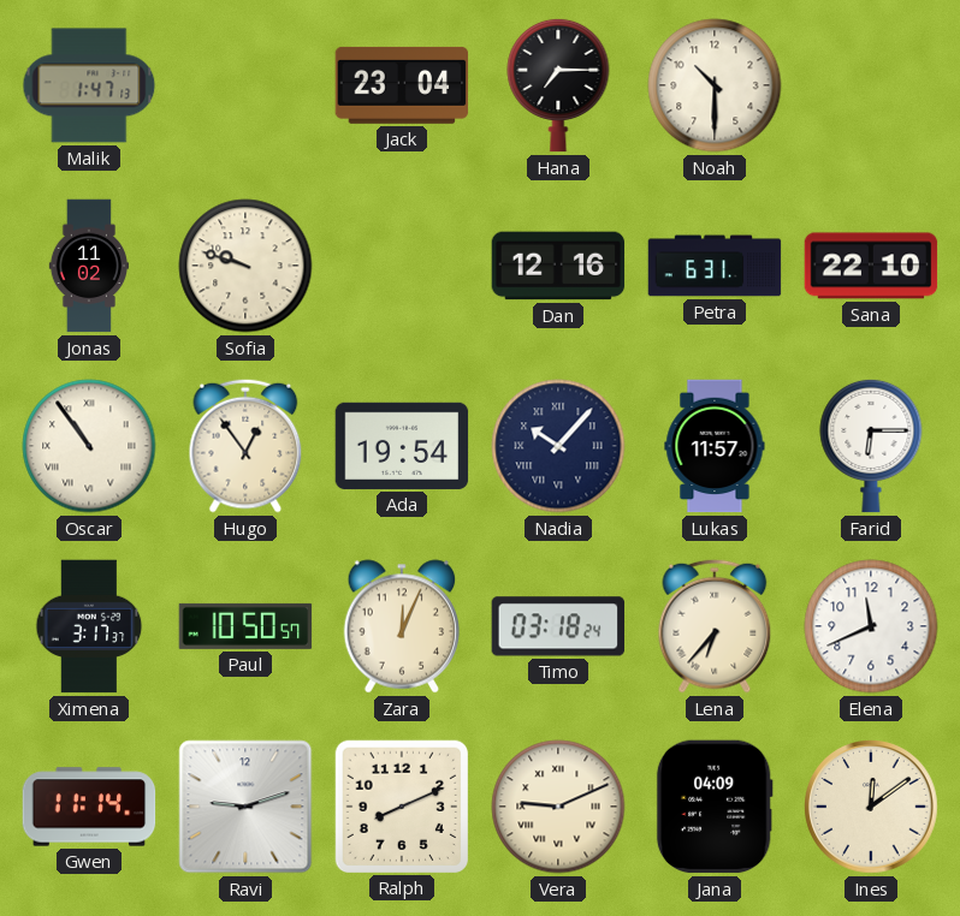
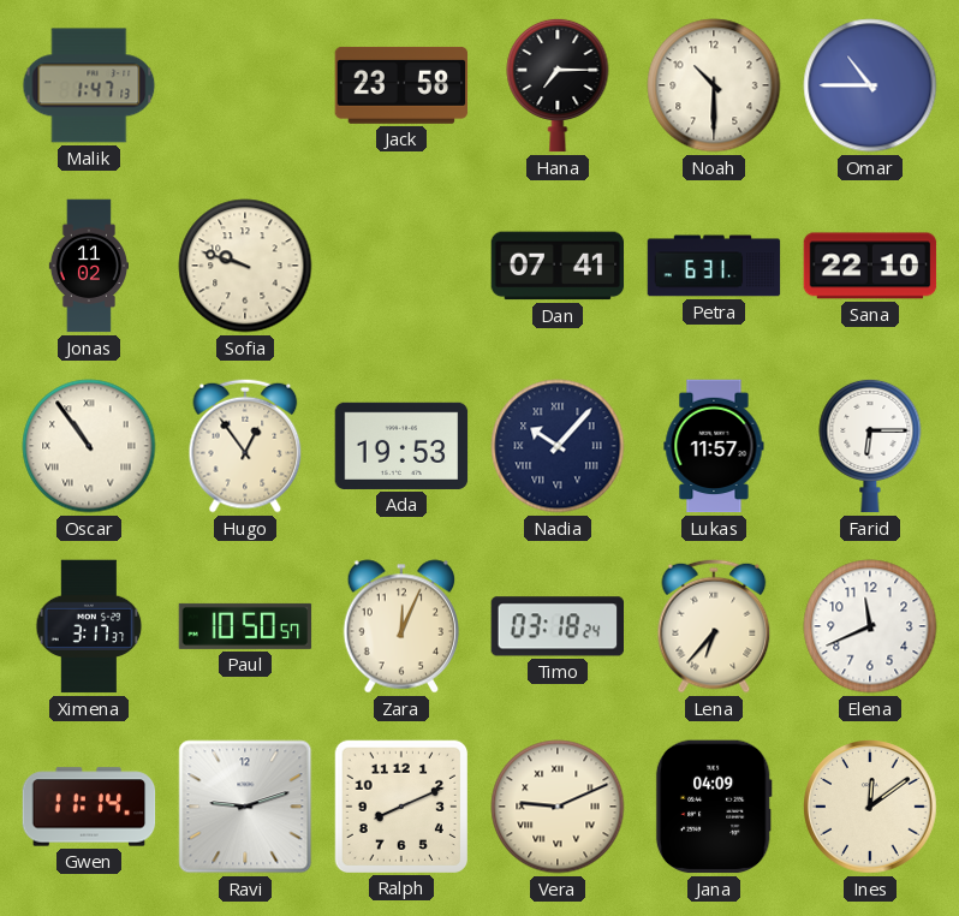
Jack: 23:04 -> 23:58 (401, 85)
Omar: none -> 10:45 (870, 85)
Dan: 12:16 -> 07:41 (558, 266)
Ada: 19:54 -> 19:53 (401, 446)
